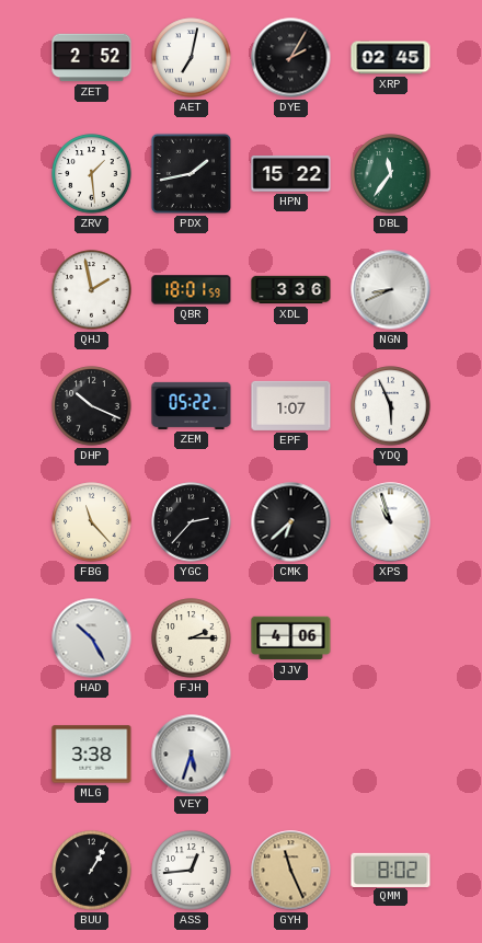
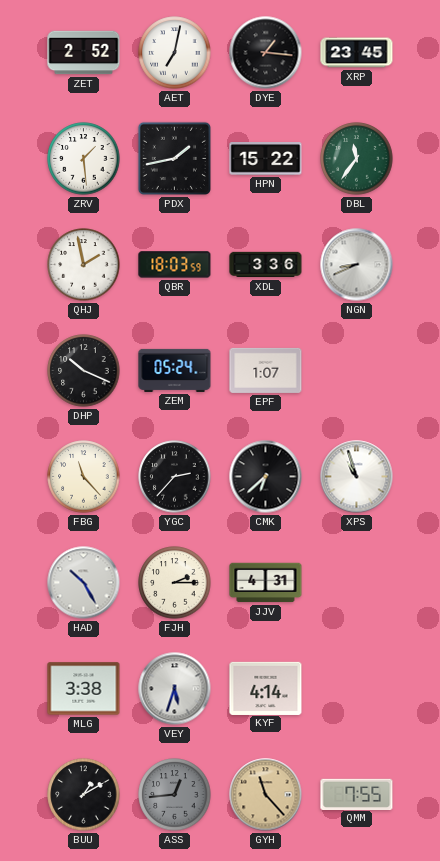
DYE: 2:05 -> 1:16 (266, 53)
XRP: 02:45 -> 23:45 (357, 53)
QBR: 18:01 -> 18:03 (175, 265)
ZEM: 05:22 -> 05:24 (175, 370)
YDQ: 5:56 -> none (391, 406)
JJV: 4:06 -> 4:31 (266, 583)
KYF: none -> 4:14 (266, 688)
BUU: 1:05 -> 1:10 (84, 795)
ASS dial: white -> grey (175, 795)
GYH: 11:26 -> 11:23 (266, 795)
QMM: 8:02 -> 7:55 (357, 794)
